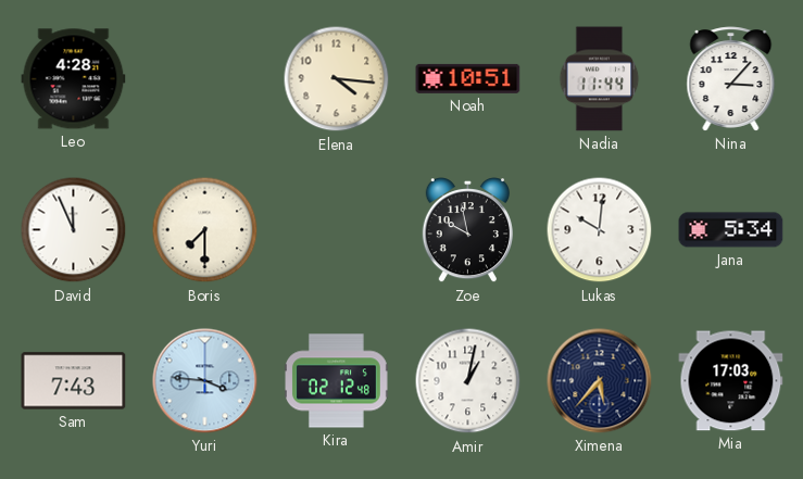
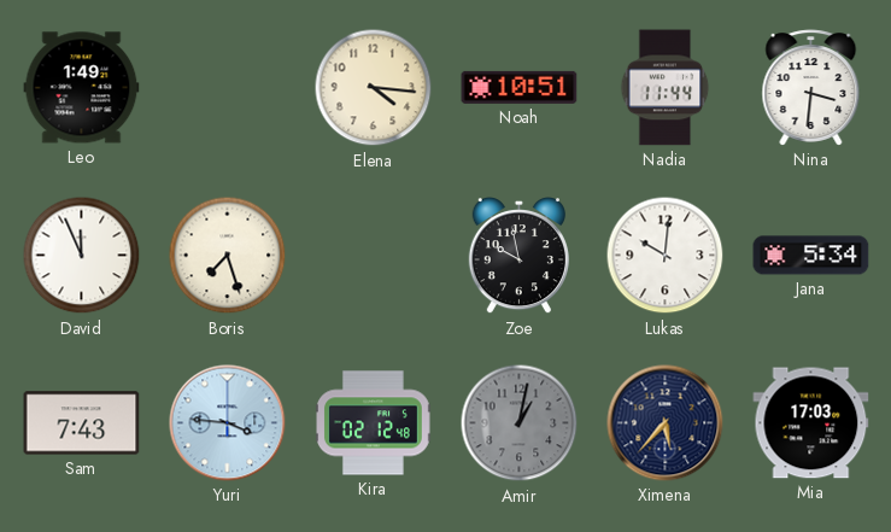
Leo: 4:28 -> 1:49 (82, 88)
Nina: 3:07 -> 3:31 (811, 88)
Boris: 7:30 -> 7:27 (228, 256)
Amir dial: white -> grey (520, 423)
